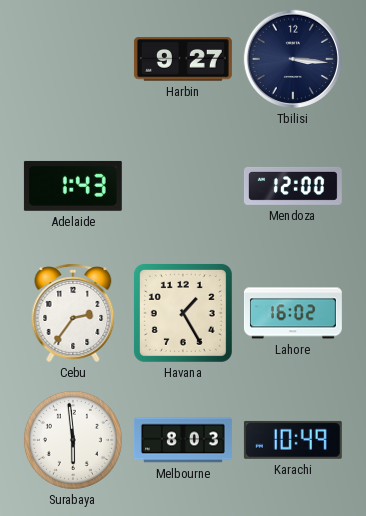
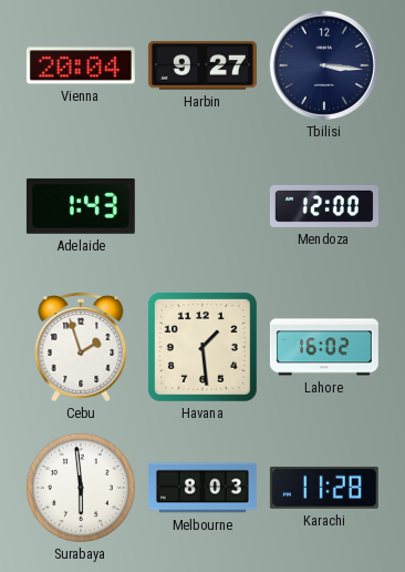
Vienna: none -> 20:04 (81, 65)
Cebu: 2:36 -> 1:57 (81, 347)
Havana: 1:25 -> 1:29 (202, 347)
Karachi: 10:49 -> 11:28 (324, 488)
